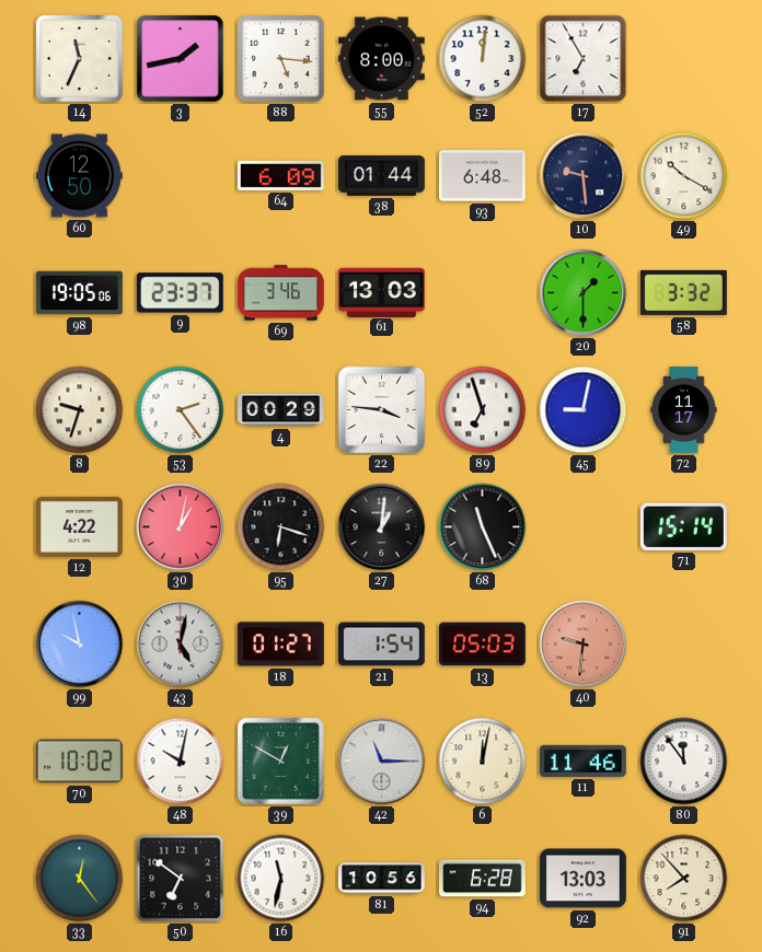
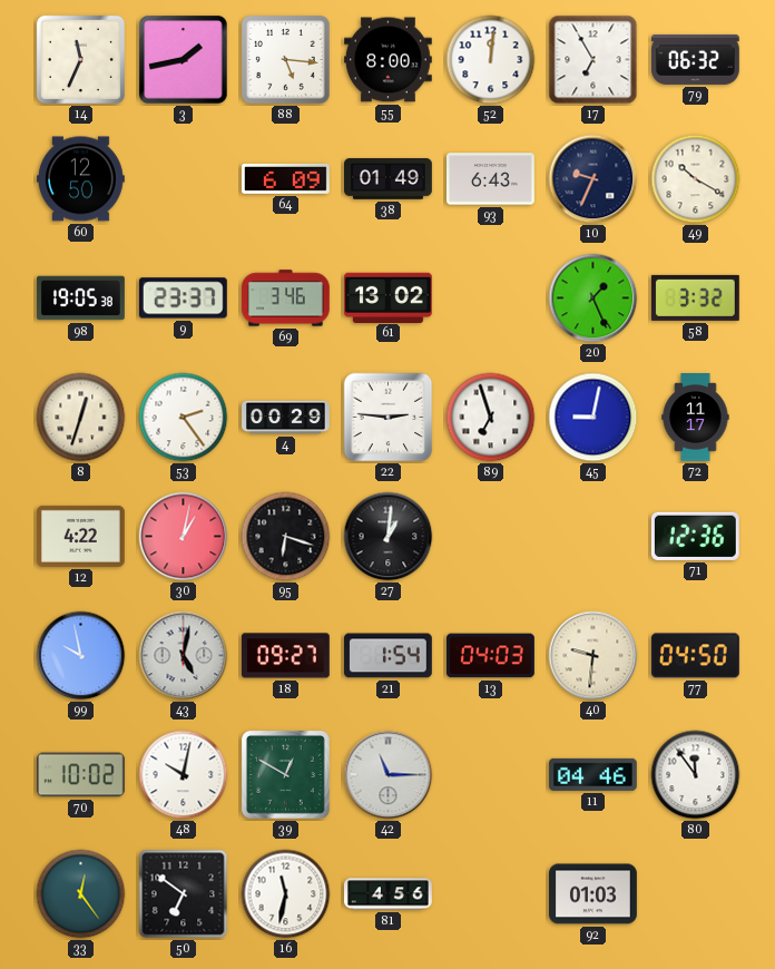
79: none -> 06:32 (696, 59)
38: 01:44 -> 01:49 (389, 179)
93: 6:48 -> 6:43 (491, 179)
10: 9:29 -> 9:34 (593, 179)
98: 19:05:06 -> 19:05:38 (81, 298)
61: 13:03 -> 13:02 (387, 297)
20: 1:30 -> 1:26 (593, 298)
8: 9:33 -> 12:33 (81, 418)
22: 3:46 -> 2:46 (389, 418)
68: 11:26 -> none (483, 527)
71: 15:14 -> 12:36 (695, 536)
18: 01:27 -> 09:27 (285, 656)
13: 05:03 -> 04:03 (491, 656)
40 dial: salmon -> cream (593, 656)
77: none -> 04:50 (695, 656)
6: 12:02 -> none (483, 762)
11: 11:46 -> 04:46 (593, 774)
81: 10:56 -> 4:56 (389, 894)
94: 6:28 -> none (483, 879)
92: 13:03 -> 01:03 (593, 894)
91: 7:53 -> none (684, 879)
